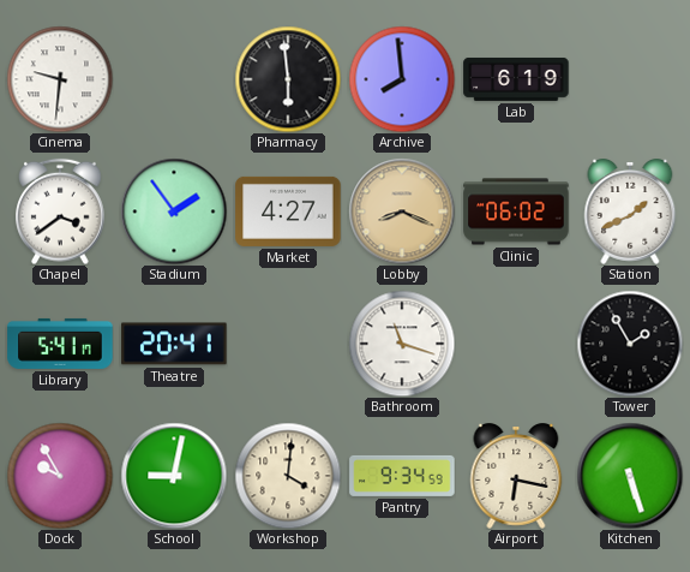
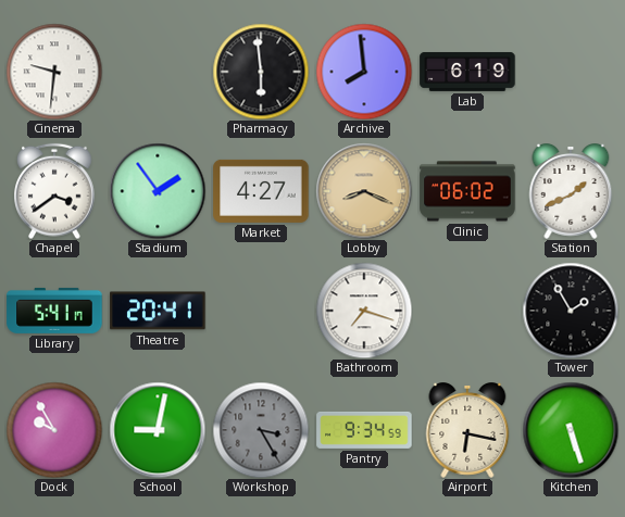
Bathroom: 11:18 -> 7:18 (364, 311)
Workshop: 4:01 -> 3:25 (261, 430)
Workshop dial: cream -> grey (261, 430)
